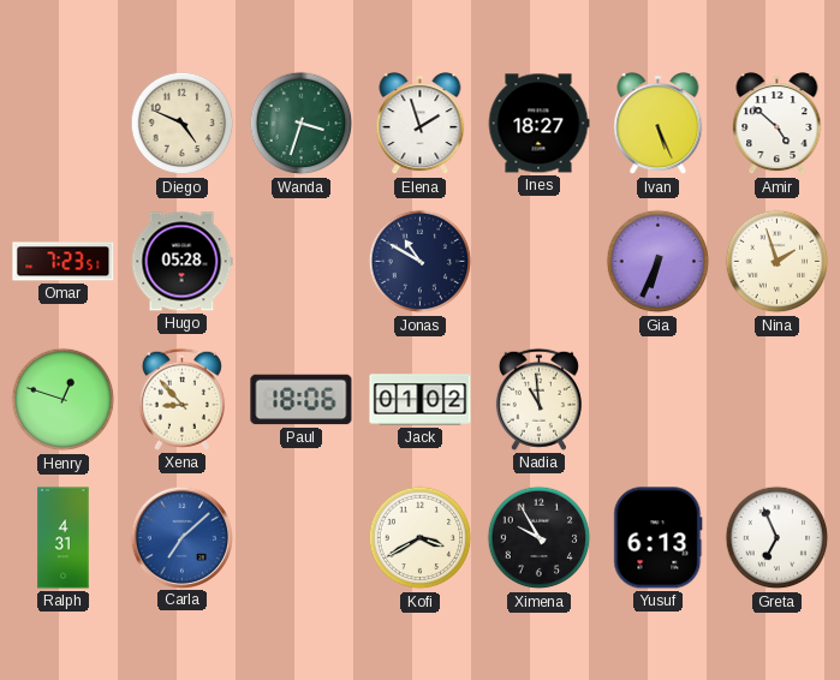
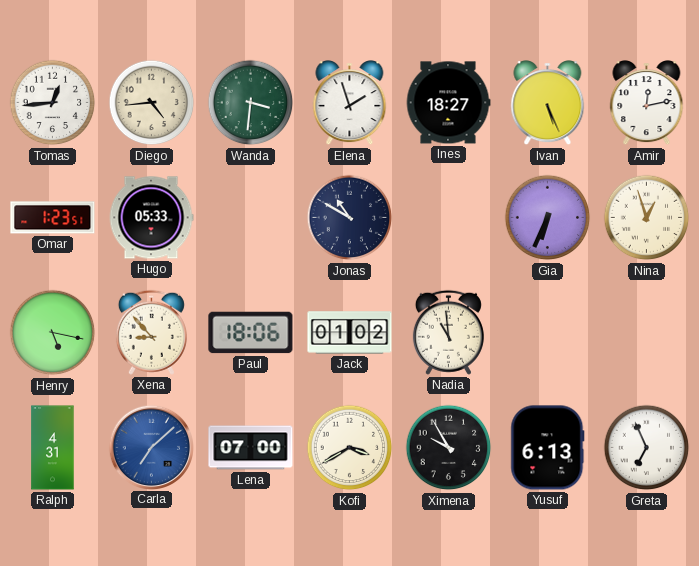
Tomas: none -> 12:44 (53, 103)
Diego: 4:49 -> 4:44 (152, 103)
Wanda: 3:33 -> 3:31 (251, 103)
Amir: 4:52 -> 12:13 (647, 103)
Omar: 7:23 -> 1:23 (53, 218)
Hugo: 05:28 -> 05:33 (151, 218)
Nina: 1:57 -> 12:57 (647, 218)
Henry: 12:48 -> 5:17 (53, 333)
Lena: none -> 07:00 (251, 448)
